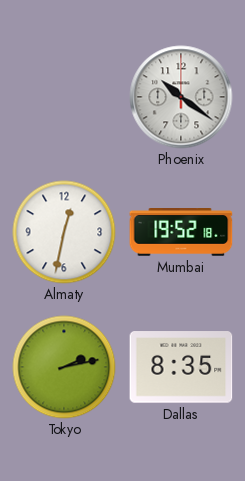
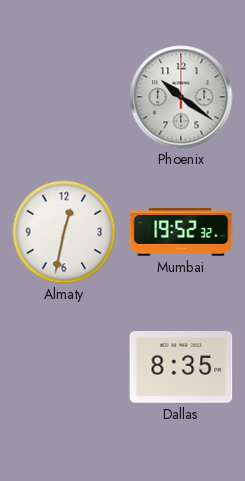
Mumbai: 19:52:18 -> 19:52:32 (181, 232)
Tokyo: 2:13 -> none (64, 367)
